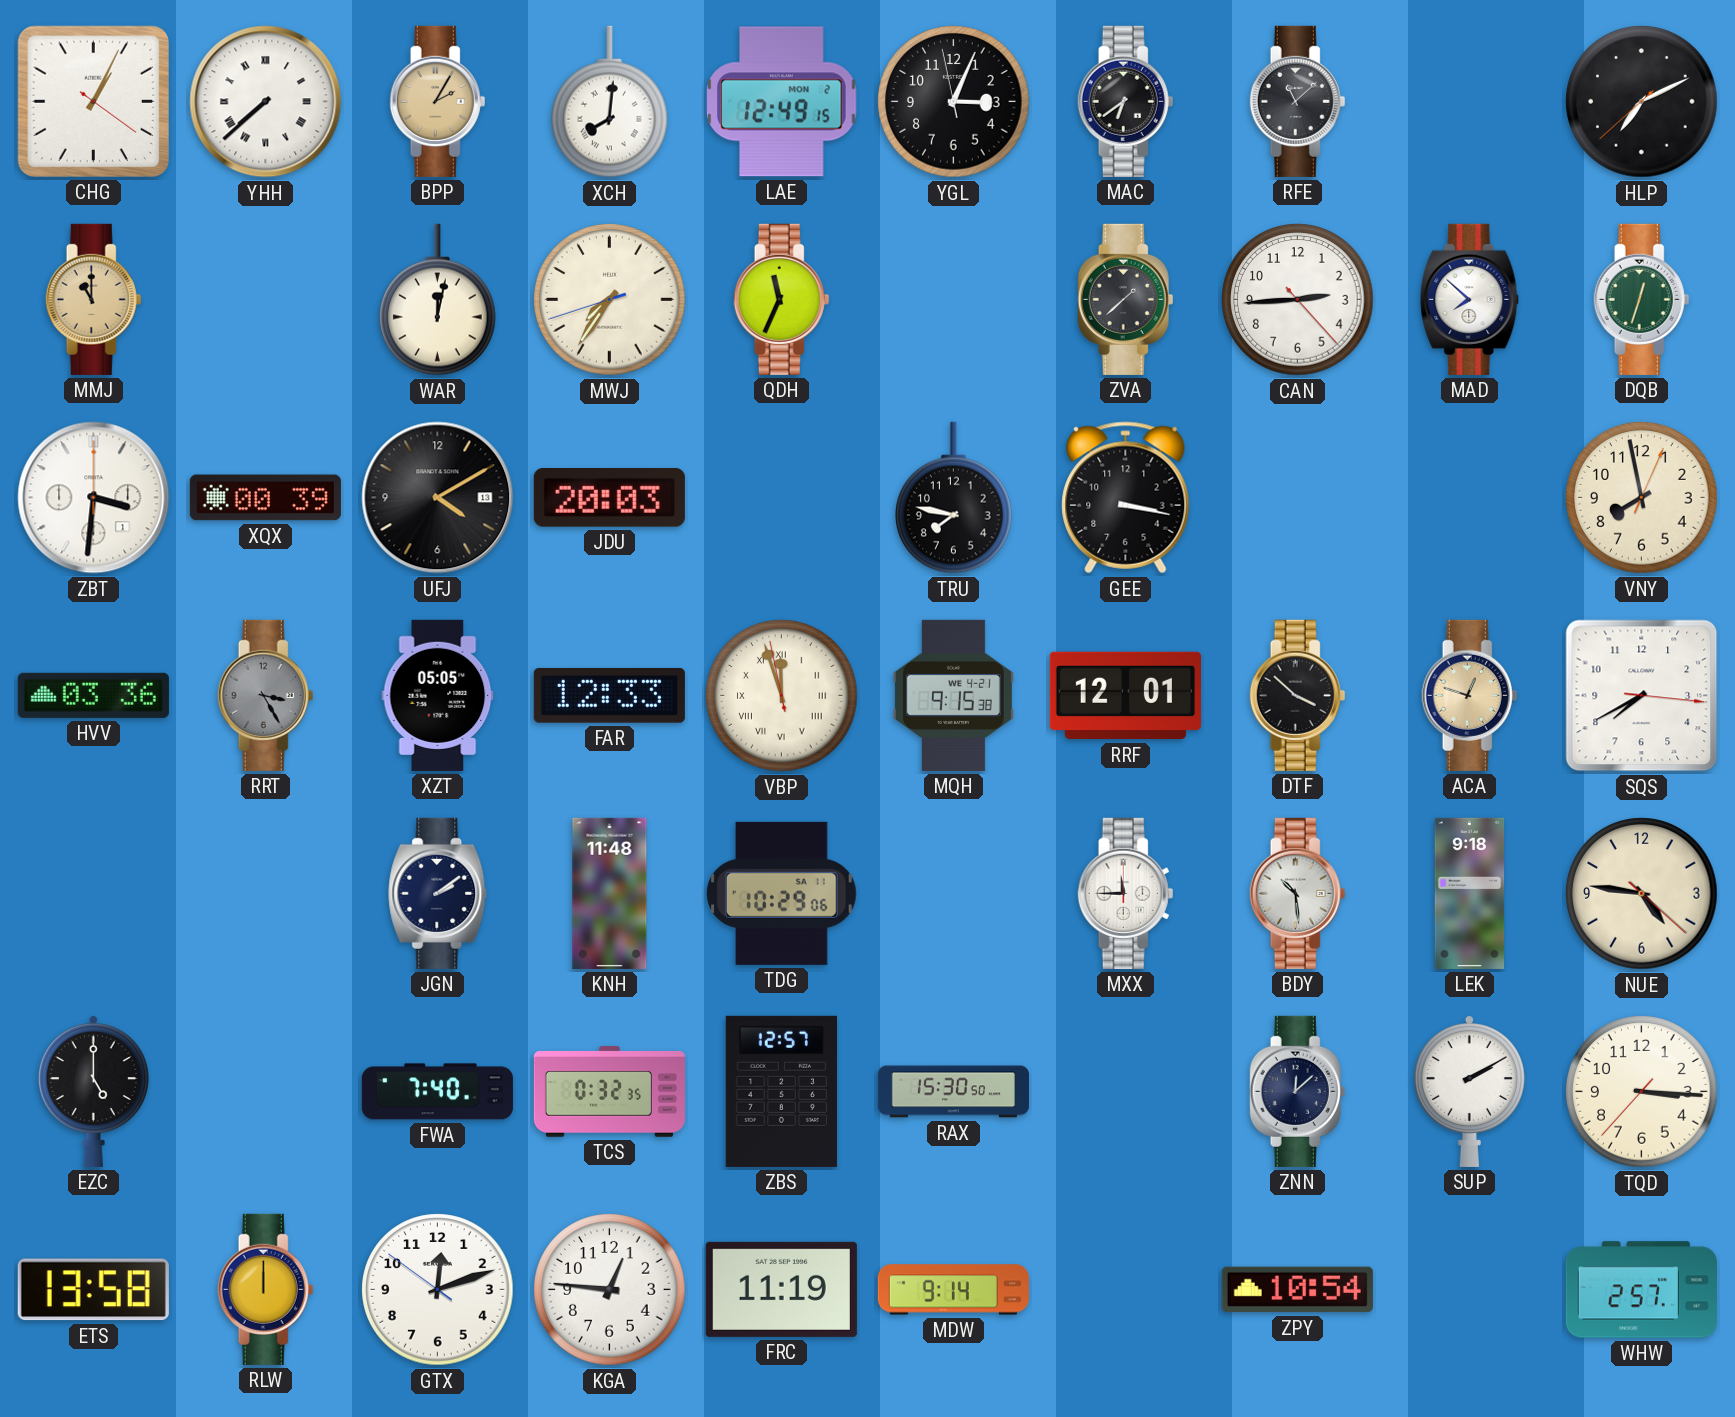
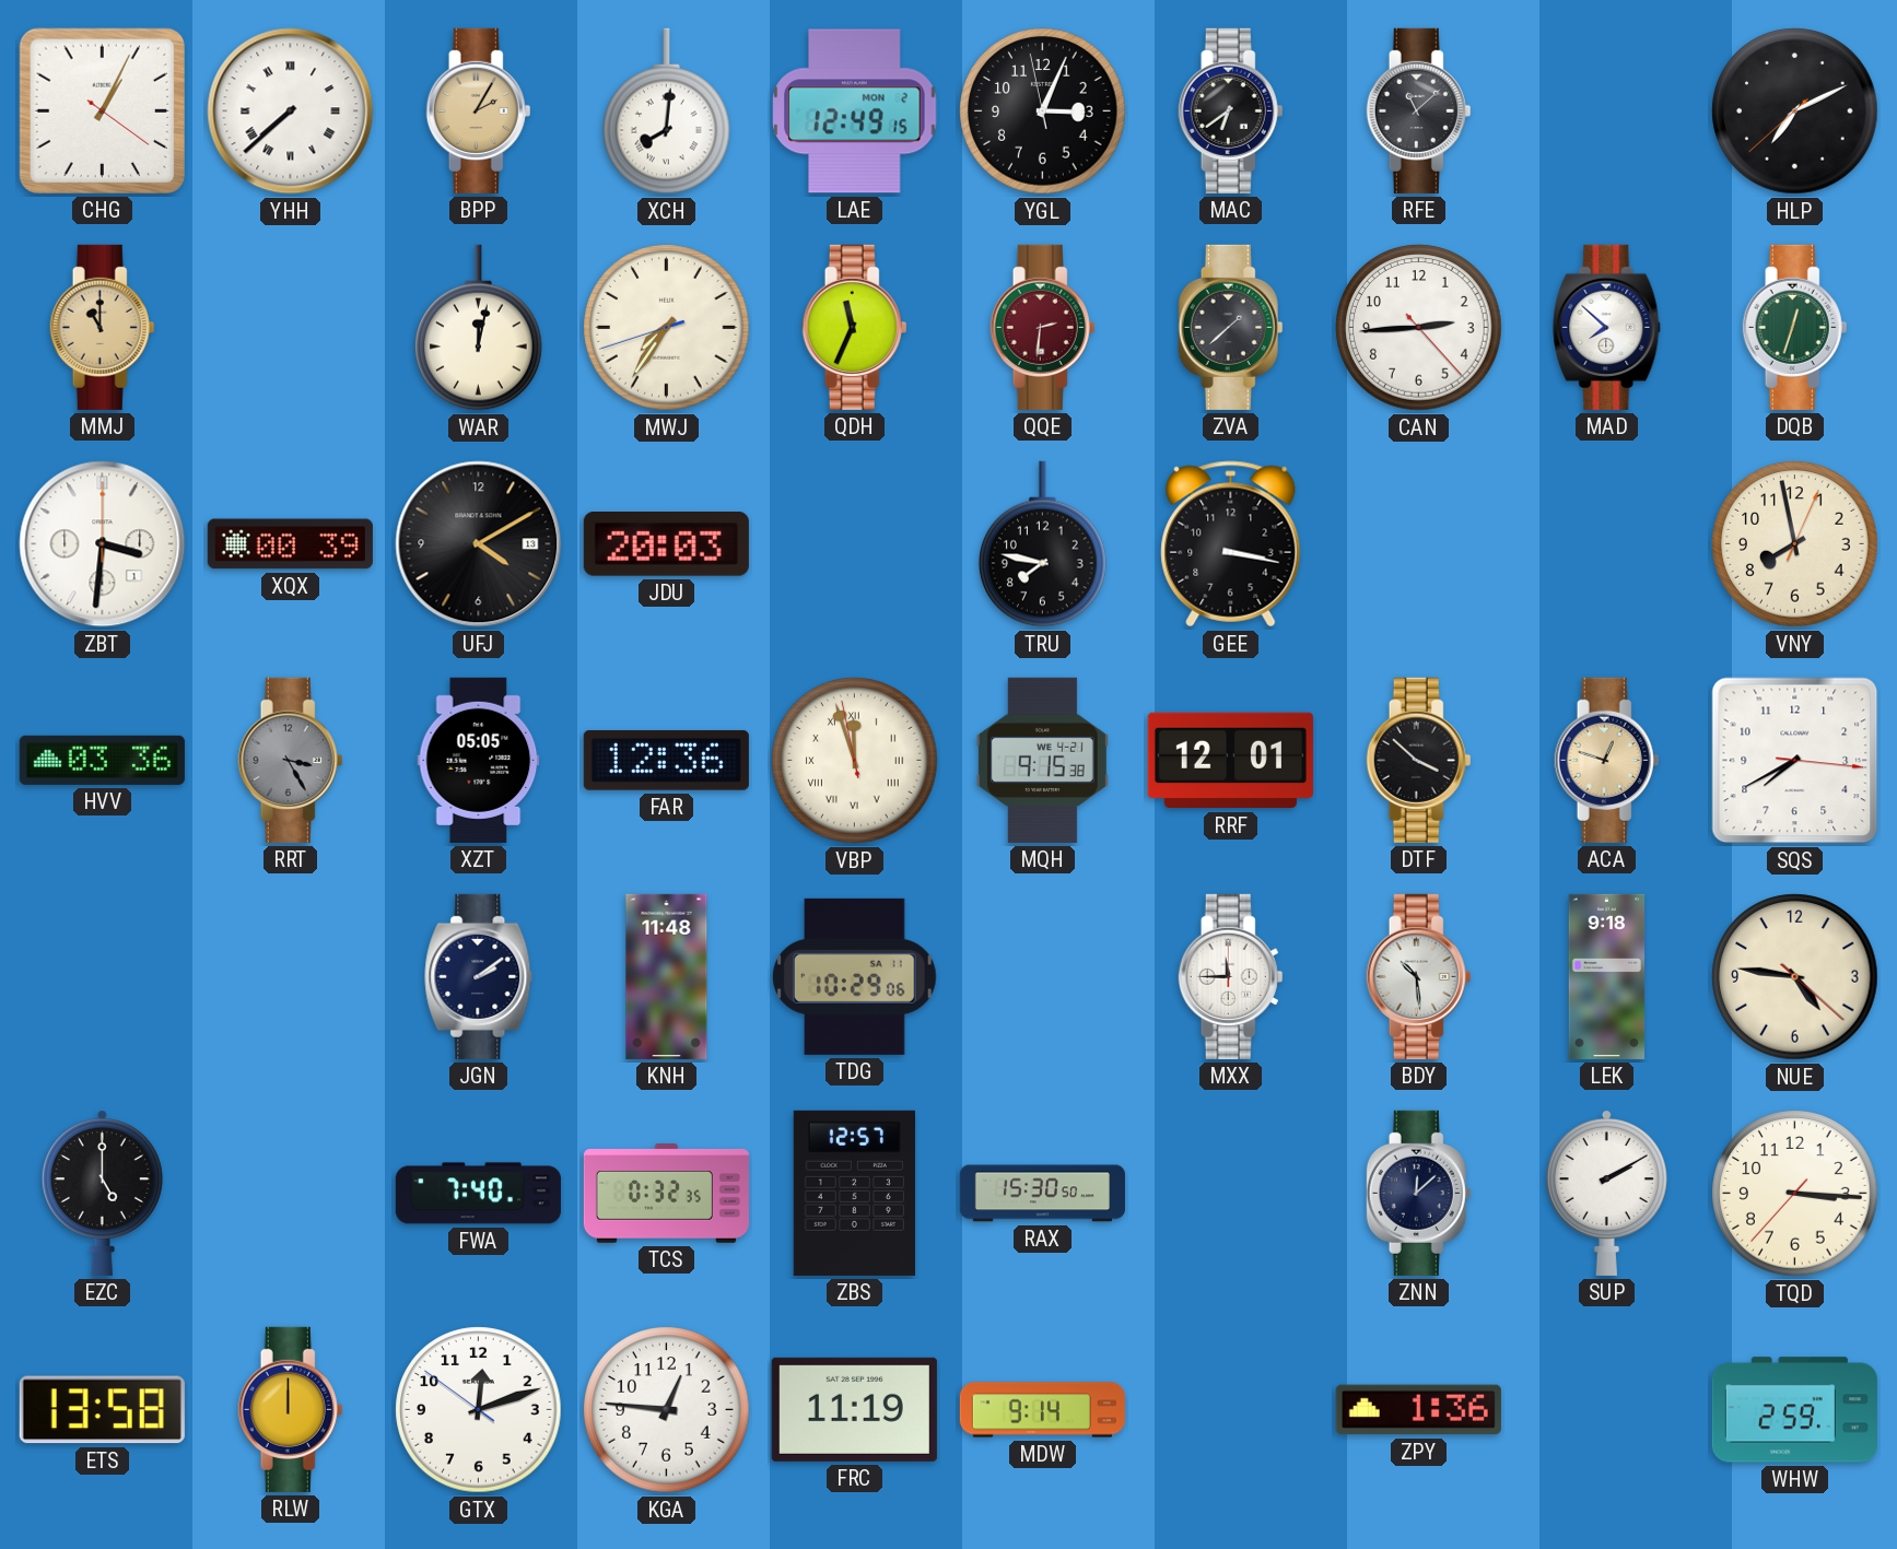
QQE: none -> 2:31 (1043, 327)
FAR: 12:33 -> 12:36 (666, 760)
ZPY: 10:54 -> 1:36 (1418, 1410)
WHW: 2:57 -> 2:59 (1794, 1410)
